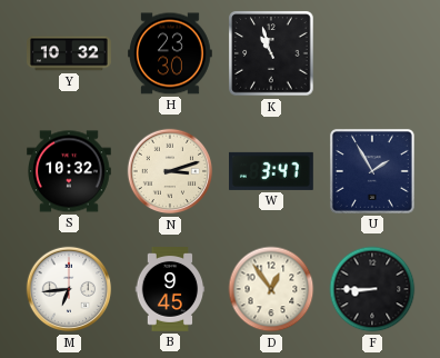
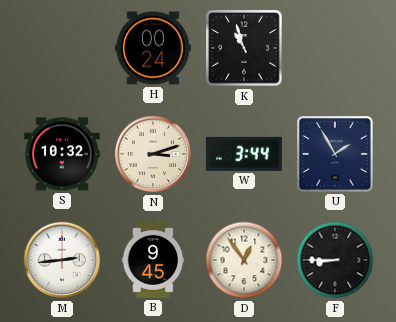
Y: 10:32 -> none (70, 53)
H: 23:30 -> 00:24 (154, 48)
W: 3:47 -> 3:44 (245, 154)
M: 6:44 -> 2:44 (62, 260)
